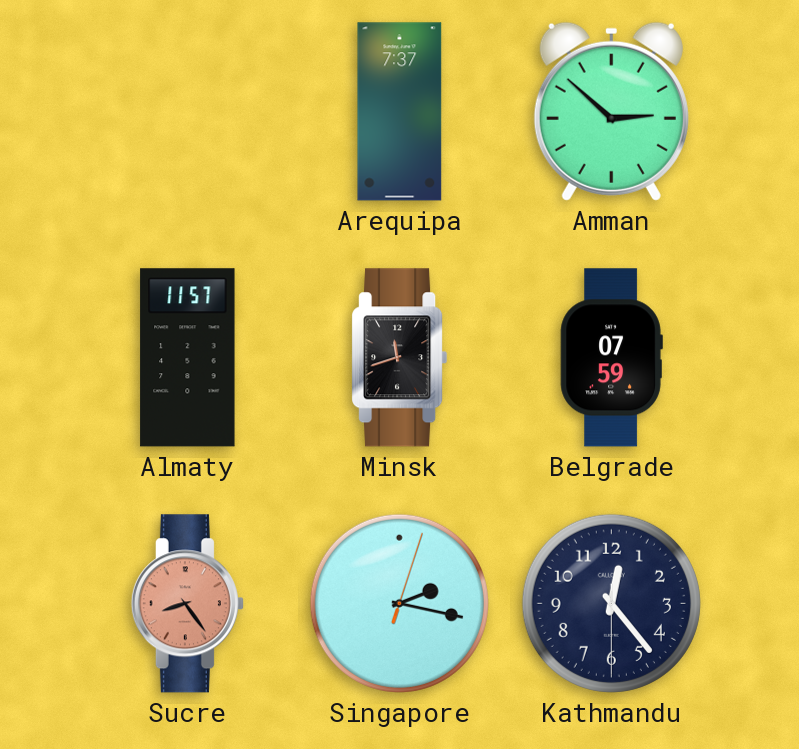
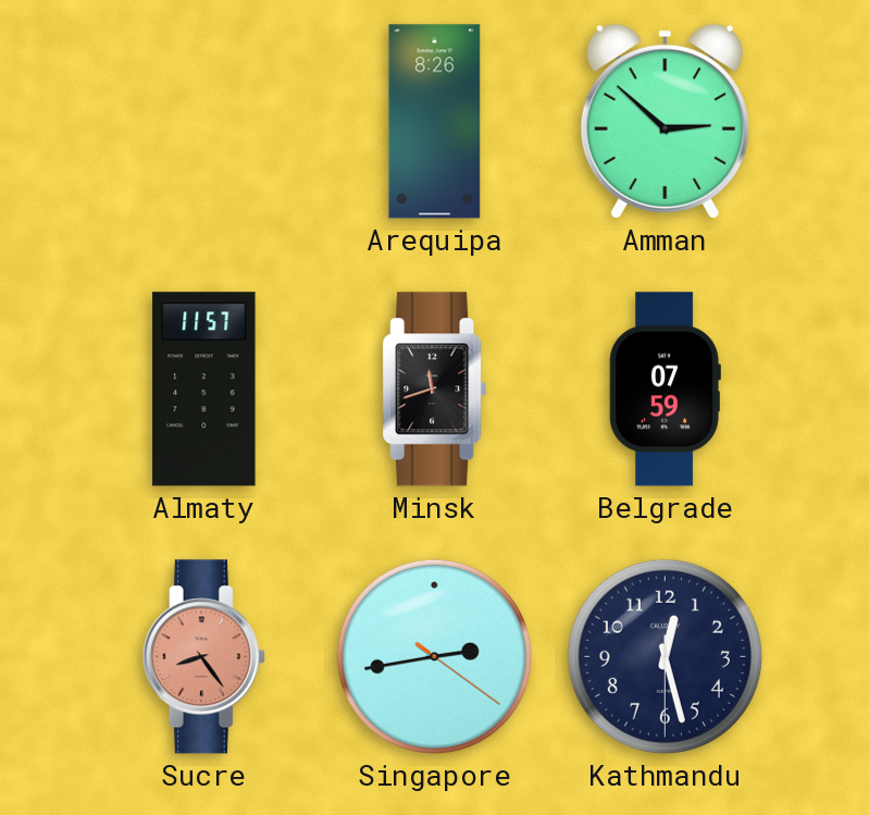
Arequipa: 7:37 -> 8:26 (435, 122)
Singapore: 2:17 -> 2:43 (434, 656)
Kathmandu: 12:23 -> 12:27 (665, 656)
